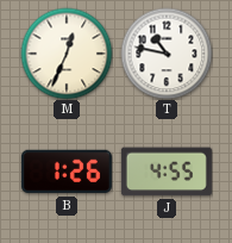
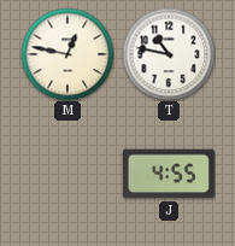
M: 12:34 -> 12:47 (67, 54)
B: 1:26 -> none (67, 172)
